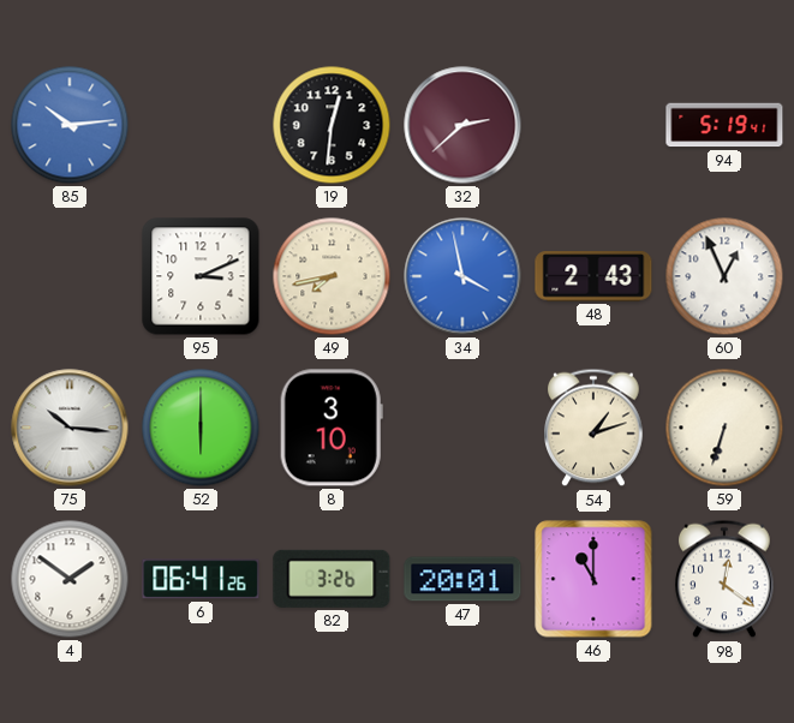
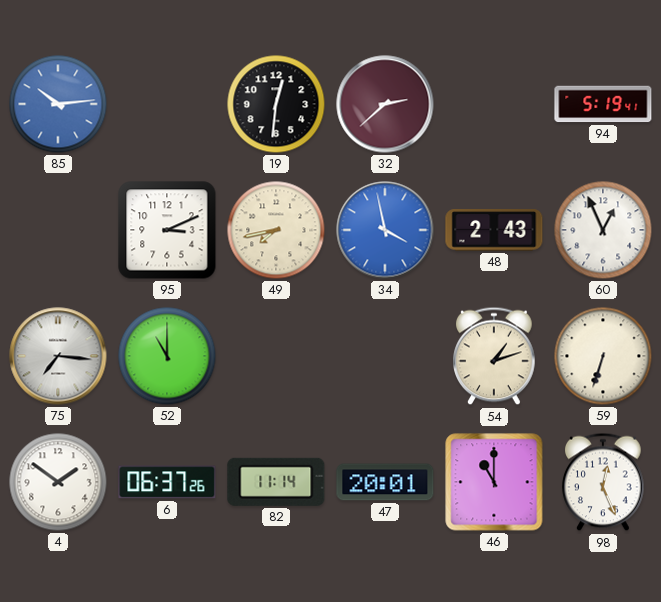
75: 10:16 -> 7:16 (58, 356)
52: 6:00 -> 11:00 (167, 356)
8: 3:10 -> none (332, 428)
6: 06:41 -> 06:37 (167, 482)
82: 3:26 -> 11:14 (276, 482)
98: 12:21 -> 12:26 (603, 482)
